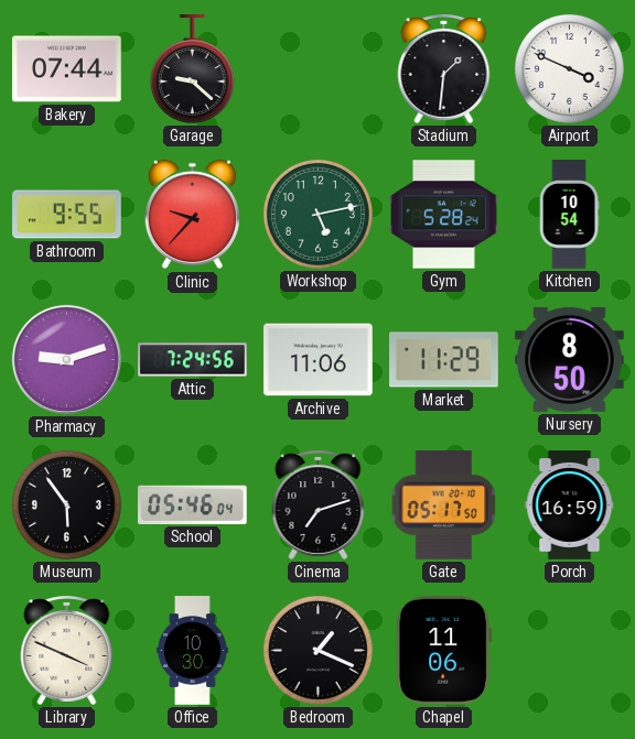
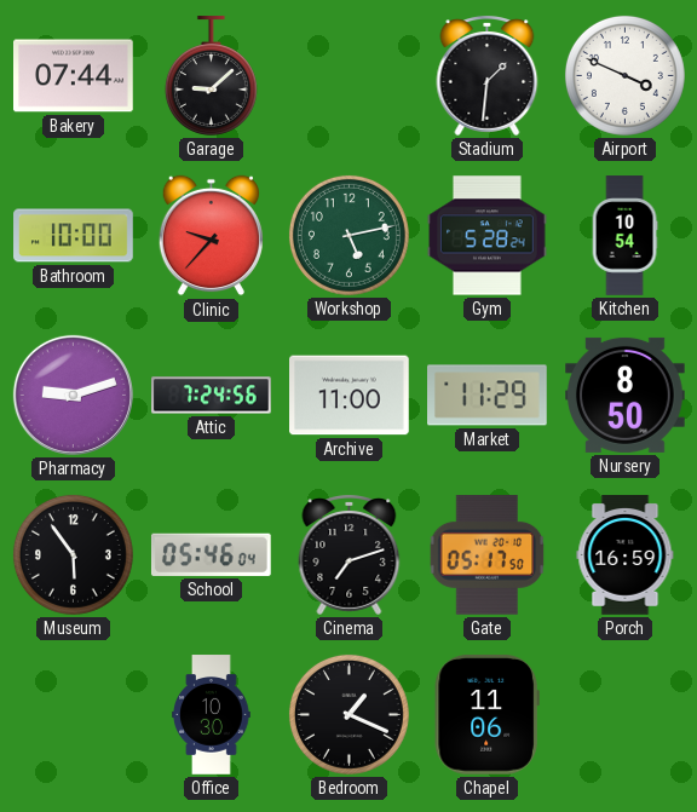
Garage: 9:22 -> 9:08 (211, 76)
Bathroom: 9:55 -> 10:00 (74, 236)
Archive: 11:06 -> 11:00 (350, 396)
Library: 3:49 -> none (67, 651)
